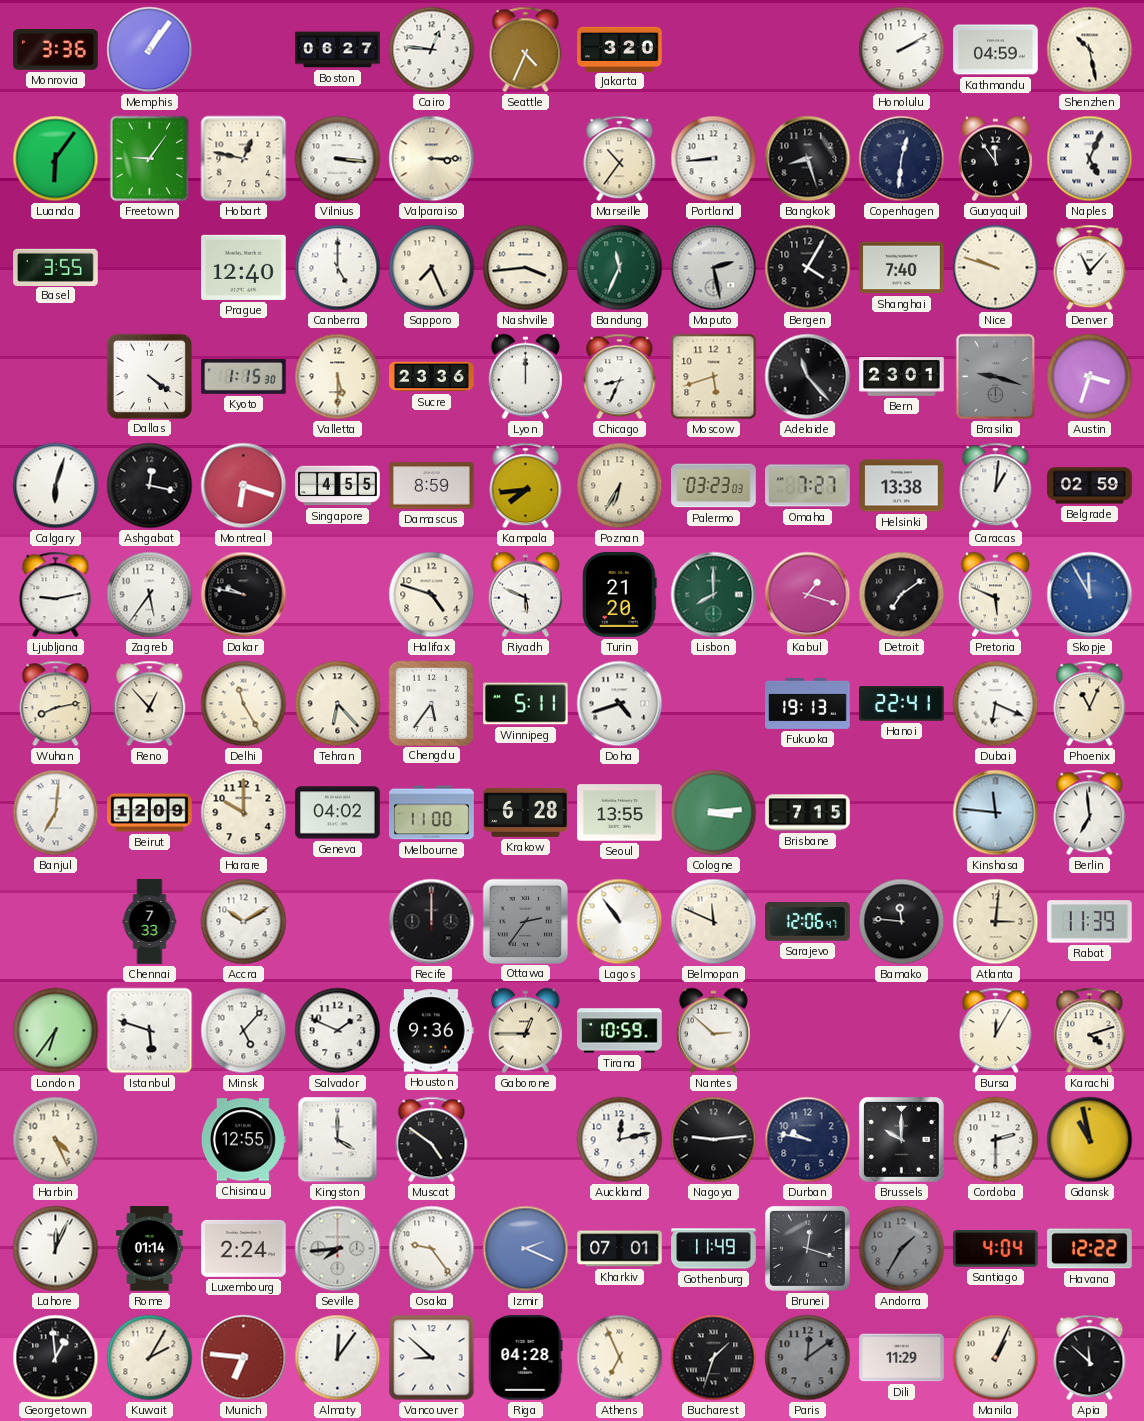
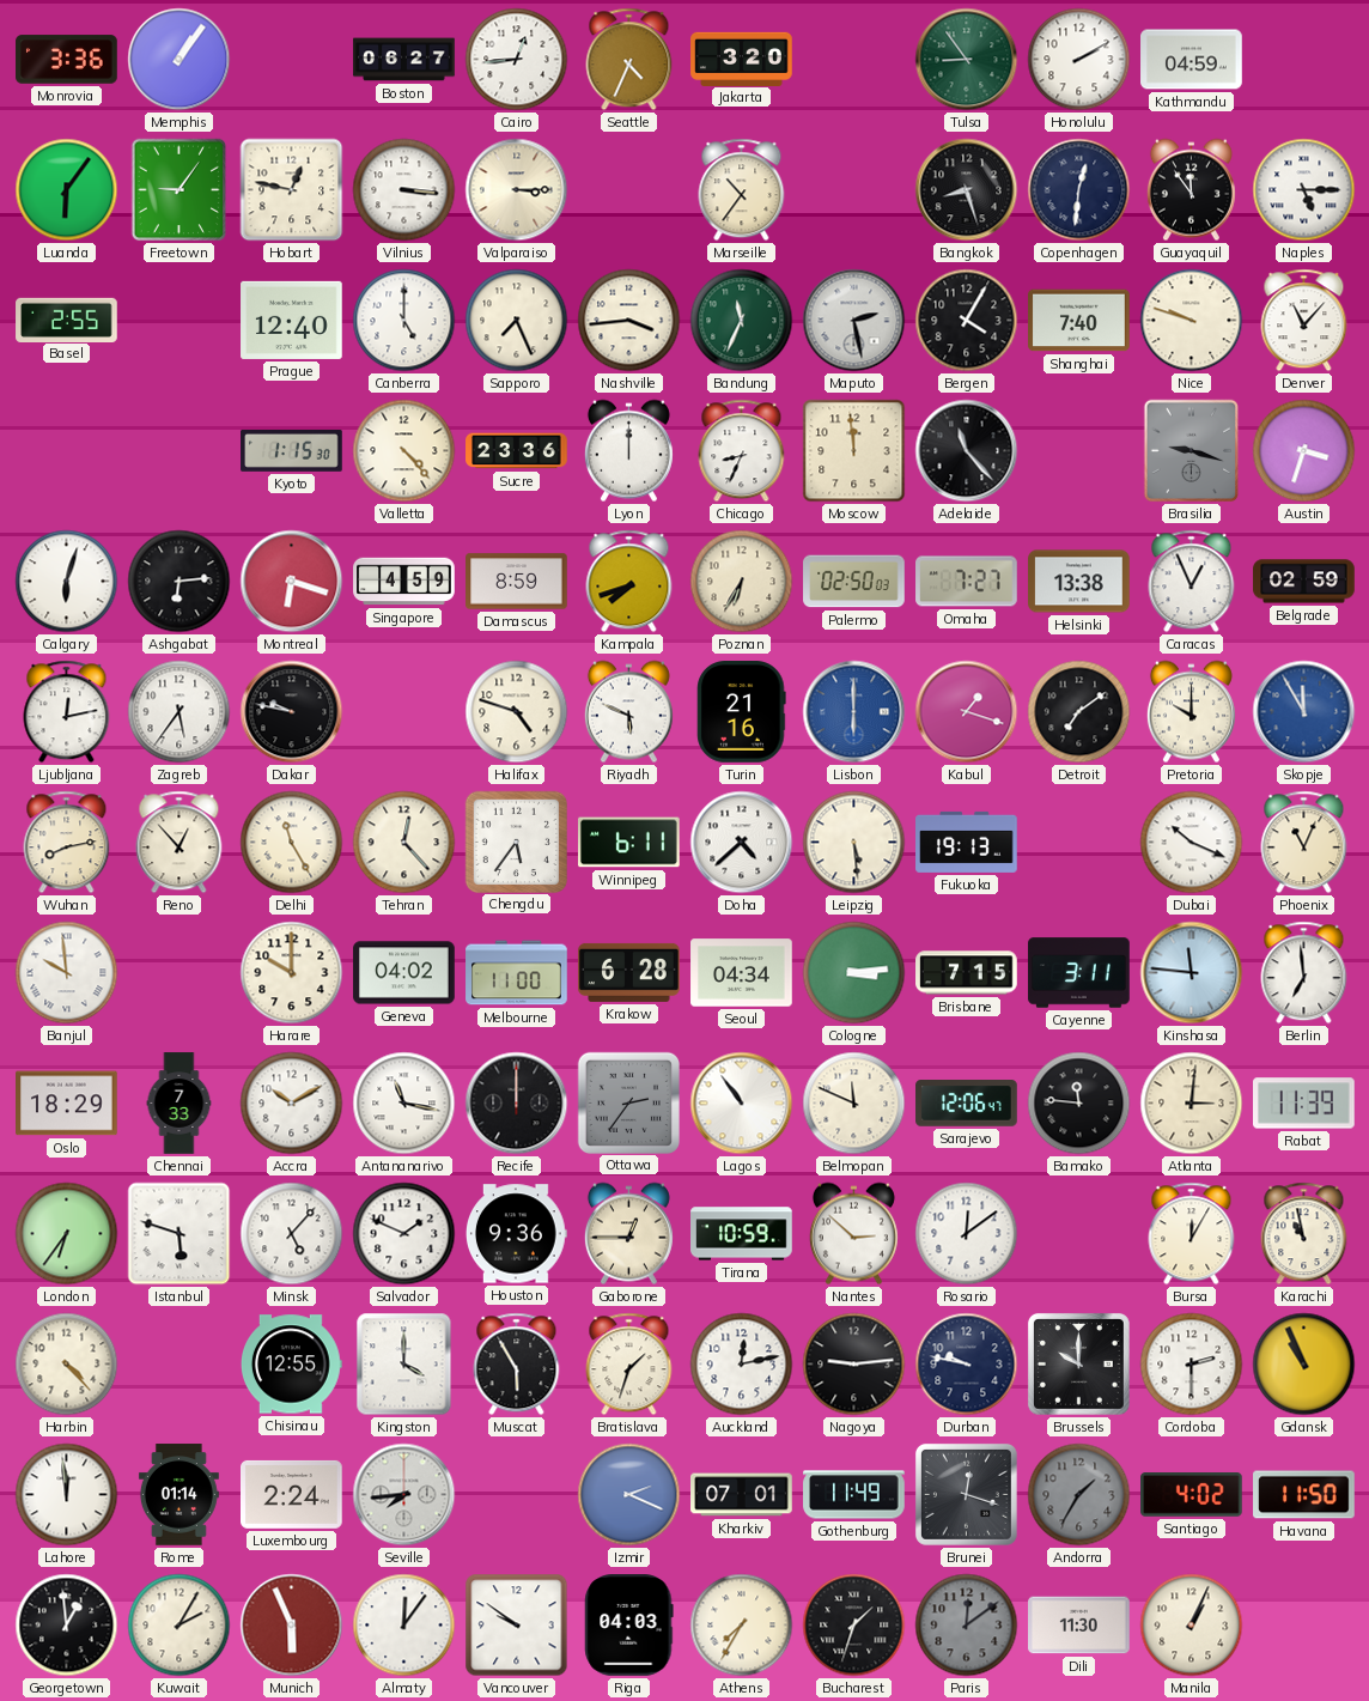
Cairo: 12:46 -> 12:44 (517, 60)
Tulsa: none -> 8:54 (967, 60)
Shenzhen: 10:28 -> none (1090, 50)
Portland: 8:44 -> none (714, 159)
Naples: 5:04 -> 5:15 (1304, 190)
Basel: 3:55 -> 2:55 (67, 320)
Dallas: 4:21 -> none (149, 376)
Valletta: 5:30 -> 4:23 (404, 451)
Moscow: 5:42 -> 11:59 (854, 451)
Bern: 23:01 -> none (902, 377)
Ashgabat: 12:17 -> 6:14 (180, 582)
Singapore: 4:55 -> 4:59 (404, 582)
Kampala: 7:44 -> 7:42 (629, 582)
Palermo: 03:23 -> 02:50 (854, 582)
Caracas: 1:01 -> 12:56 (1192, 582)
Ljubljana: 9:13 -> 12:13 (67, 712)
Turin: 21:20 -> 21:16 (742, 712)
Lisbon: 8:00 -> 6:00 (854, 712)
Lisbon dial: green -> blue (854, 712)
Pretoria: 5:49 -> 10:00 (1191, 712)
Tehran: 6:23 -> 12:23 (404, 843)
Winnipeg: 5:11 -> 6:11 (629, 843)
Doha: 4:42 -> 4:38 (742, 843)
Leipzig: none -> 5:29 (854, 843)
Hanoi: 22:41 -> none (902, 704)
Dubai: 6:19 -> 10:19 (1192, 843)
Banjul: 7:01 -> 9:59 (67, 973)
Beirut: 12:09 -> none (150, 813)
Seoul: 13:55 -> 04:34 (742, 973)
Cayenne: none -> 3:11 (1079, 973)
Oslo: none -> 18:29 (67, 1104)
Antananarivo: none -> 11:17 (404, 1104)
Rosario: none -> 12:09 (967, 1234)
Karachi: 4:12 -> 10:58 (1304, 1234)
Harbin: 4:26 -> 4:23 (67, 1365)
Muscat: 4:51 -> 5:55 (517, 1365)
Bratislava: none -> 1:33 (629, 1365)
Gdansk: 10:58 -> 10:56 (1304, 1365)
Lahore: 12:04 -> 11:59 (67, 1495)
Osaka: 9:24 -> none (432, 1249)
Santiago: 4:04 -> 4:02 (1192, 1495)
Havana: 12:22 -> 11:50 (1304, 1495)
Munich: 6:46 -> 5:56 (292, 1626)
Vancouver: 8:52 -> 9:51 (517, 1626)
Riga: 04:28 -> 04:03 (629, 1626)
Athens: 6:56 -> 7:35 (742, 1626)
Dili: 11:29 -> 11:30 (1079, 1626)
Apia: 11:52 -> none (1090, 1358)
